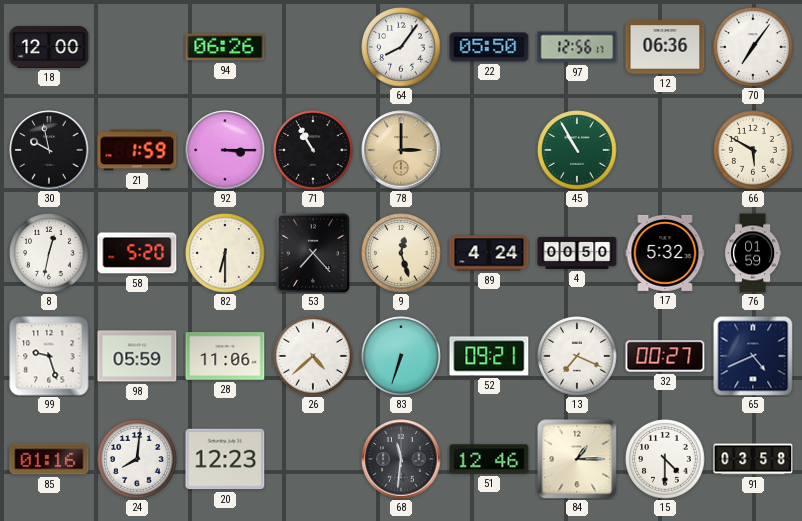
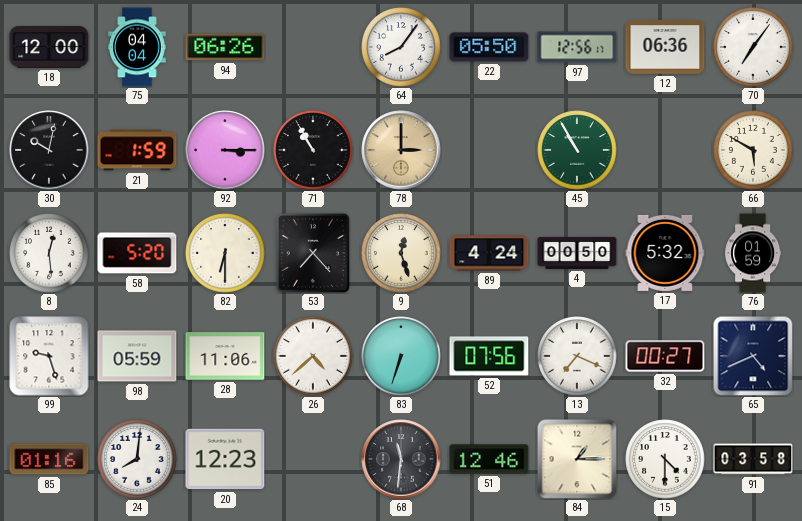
75: none -> 04:04 (137, 47)
30: 9:58 -> 10:02 (49, 150)
8: 12:32 -> 12:29 (49, 253)
52: 09:21 -> 07:56 (489, 356)
